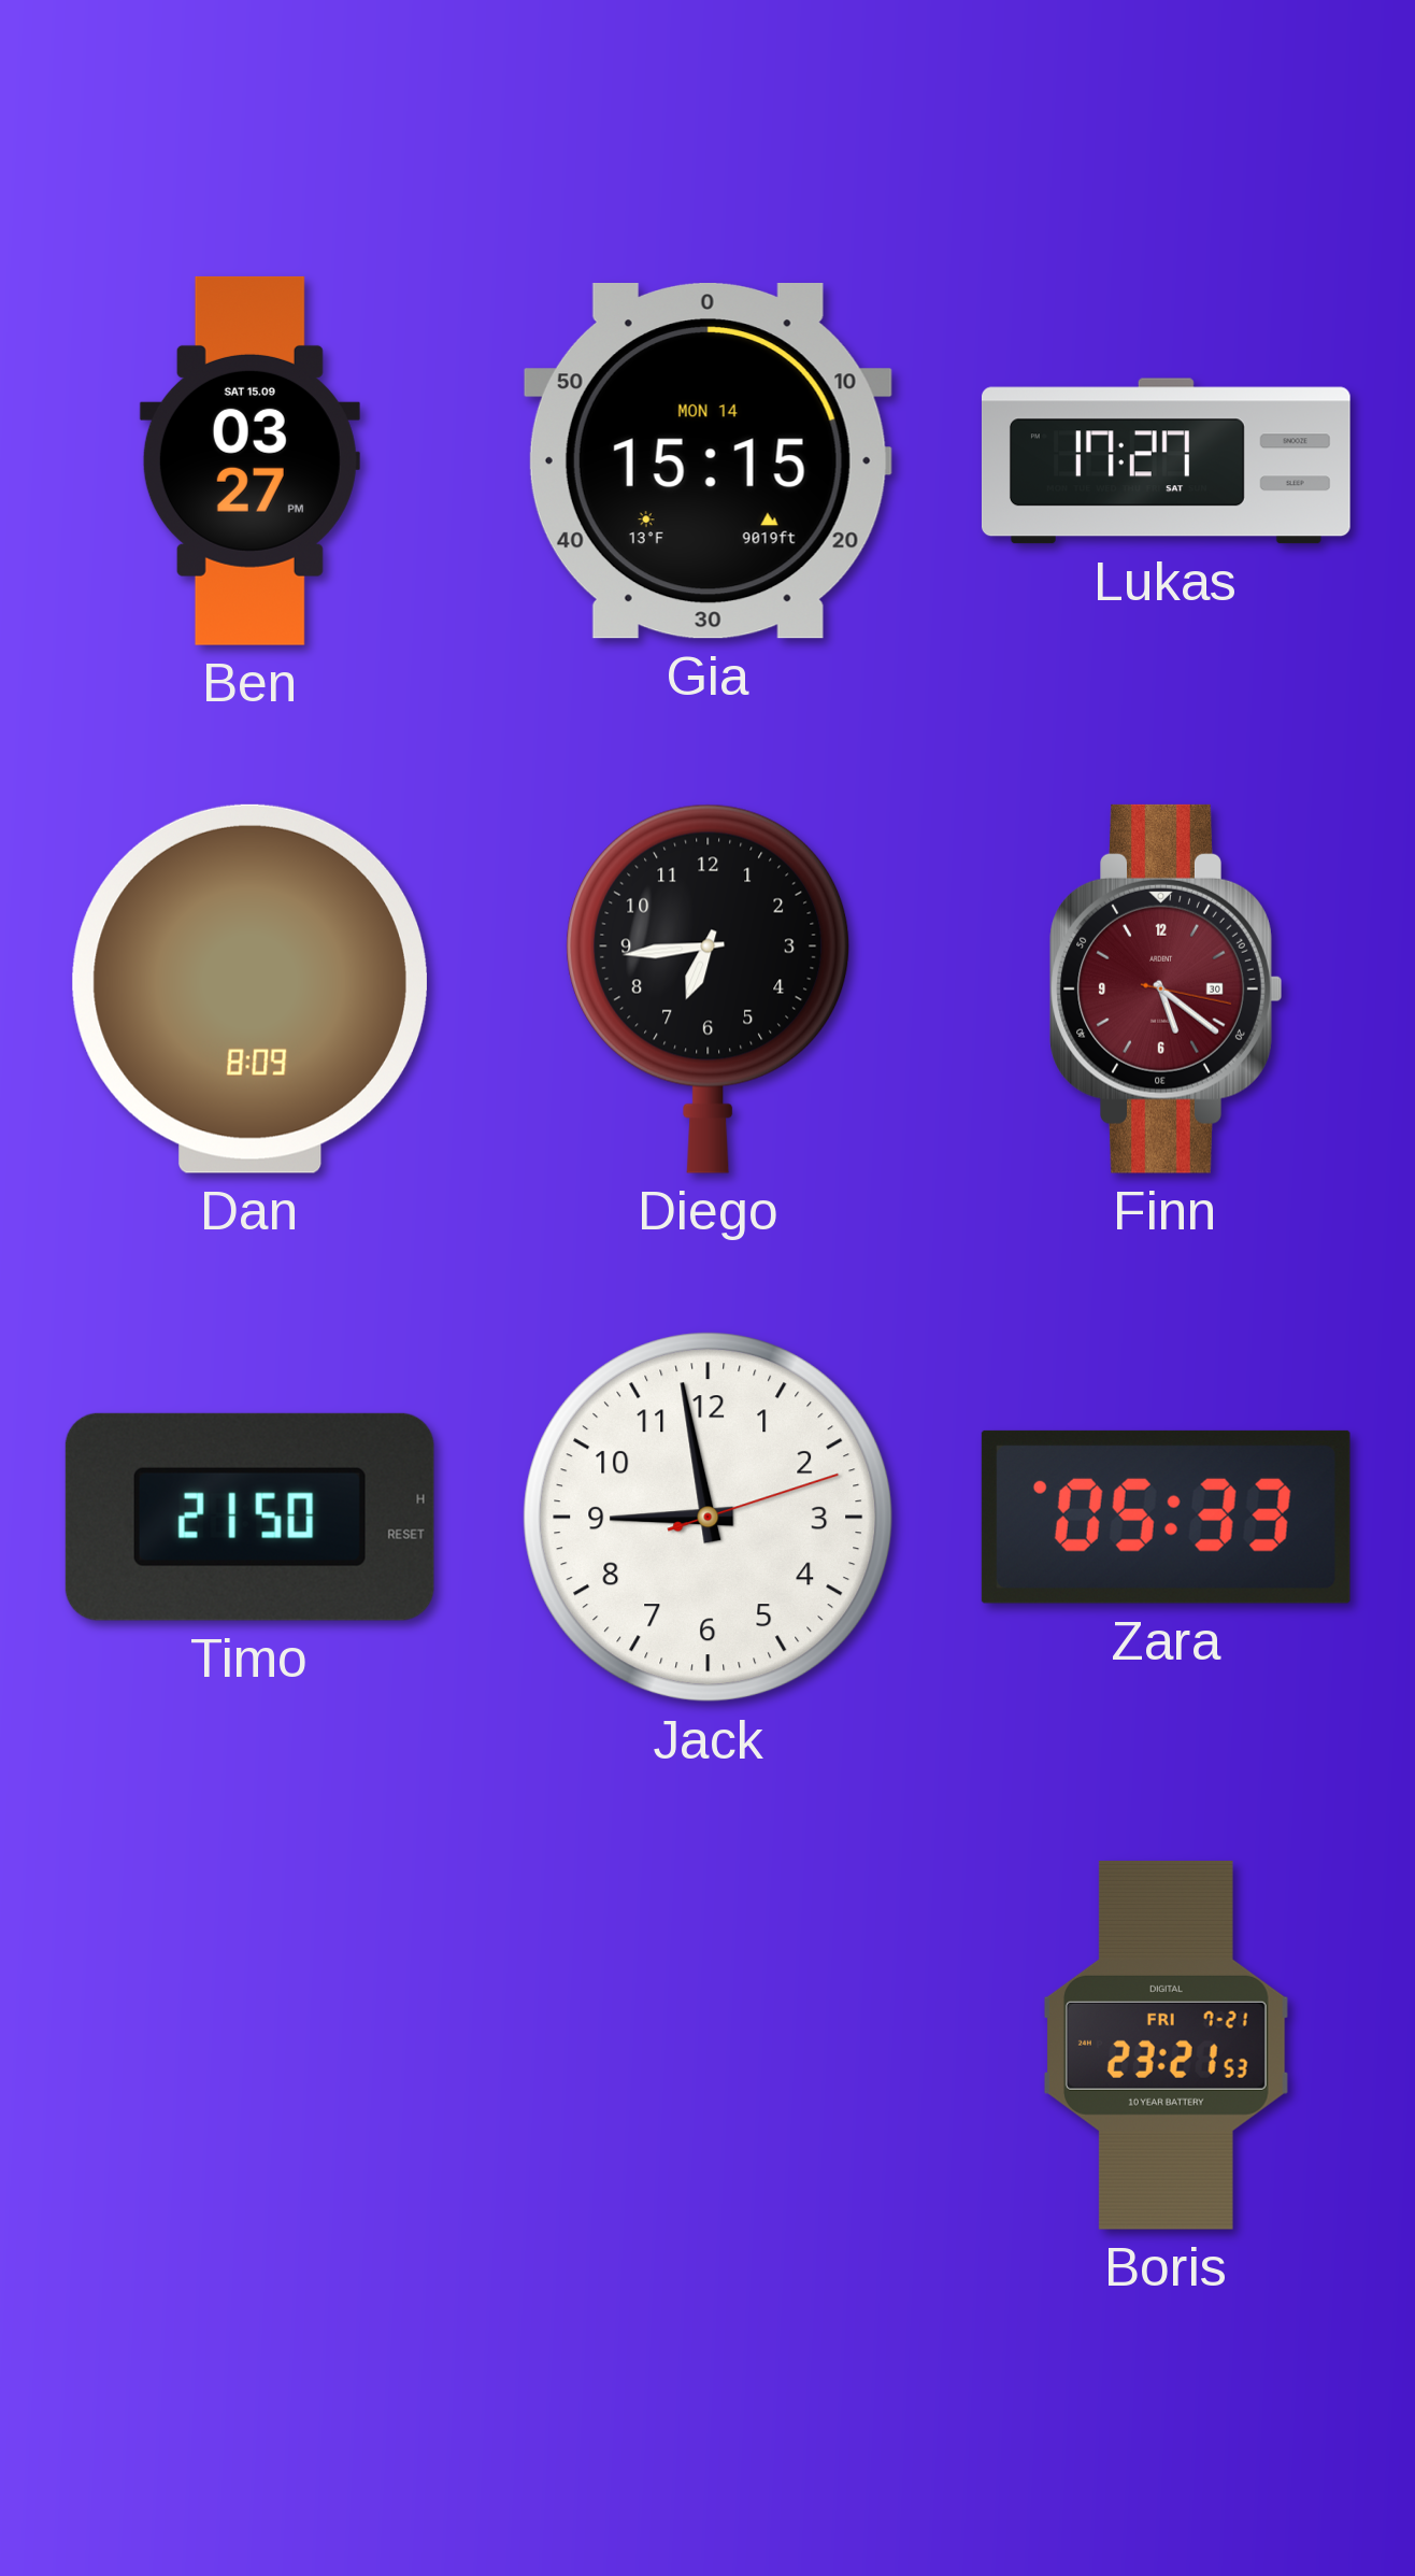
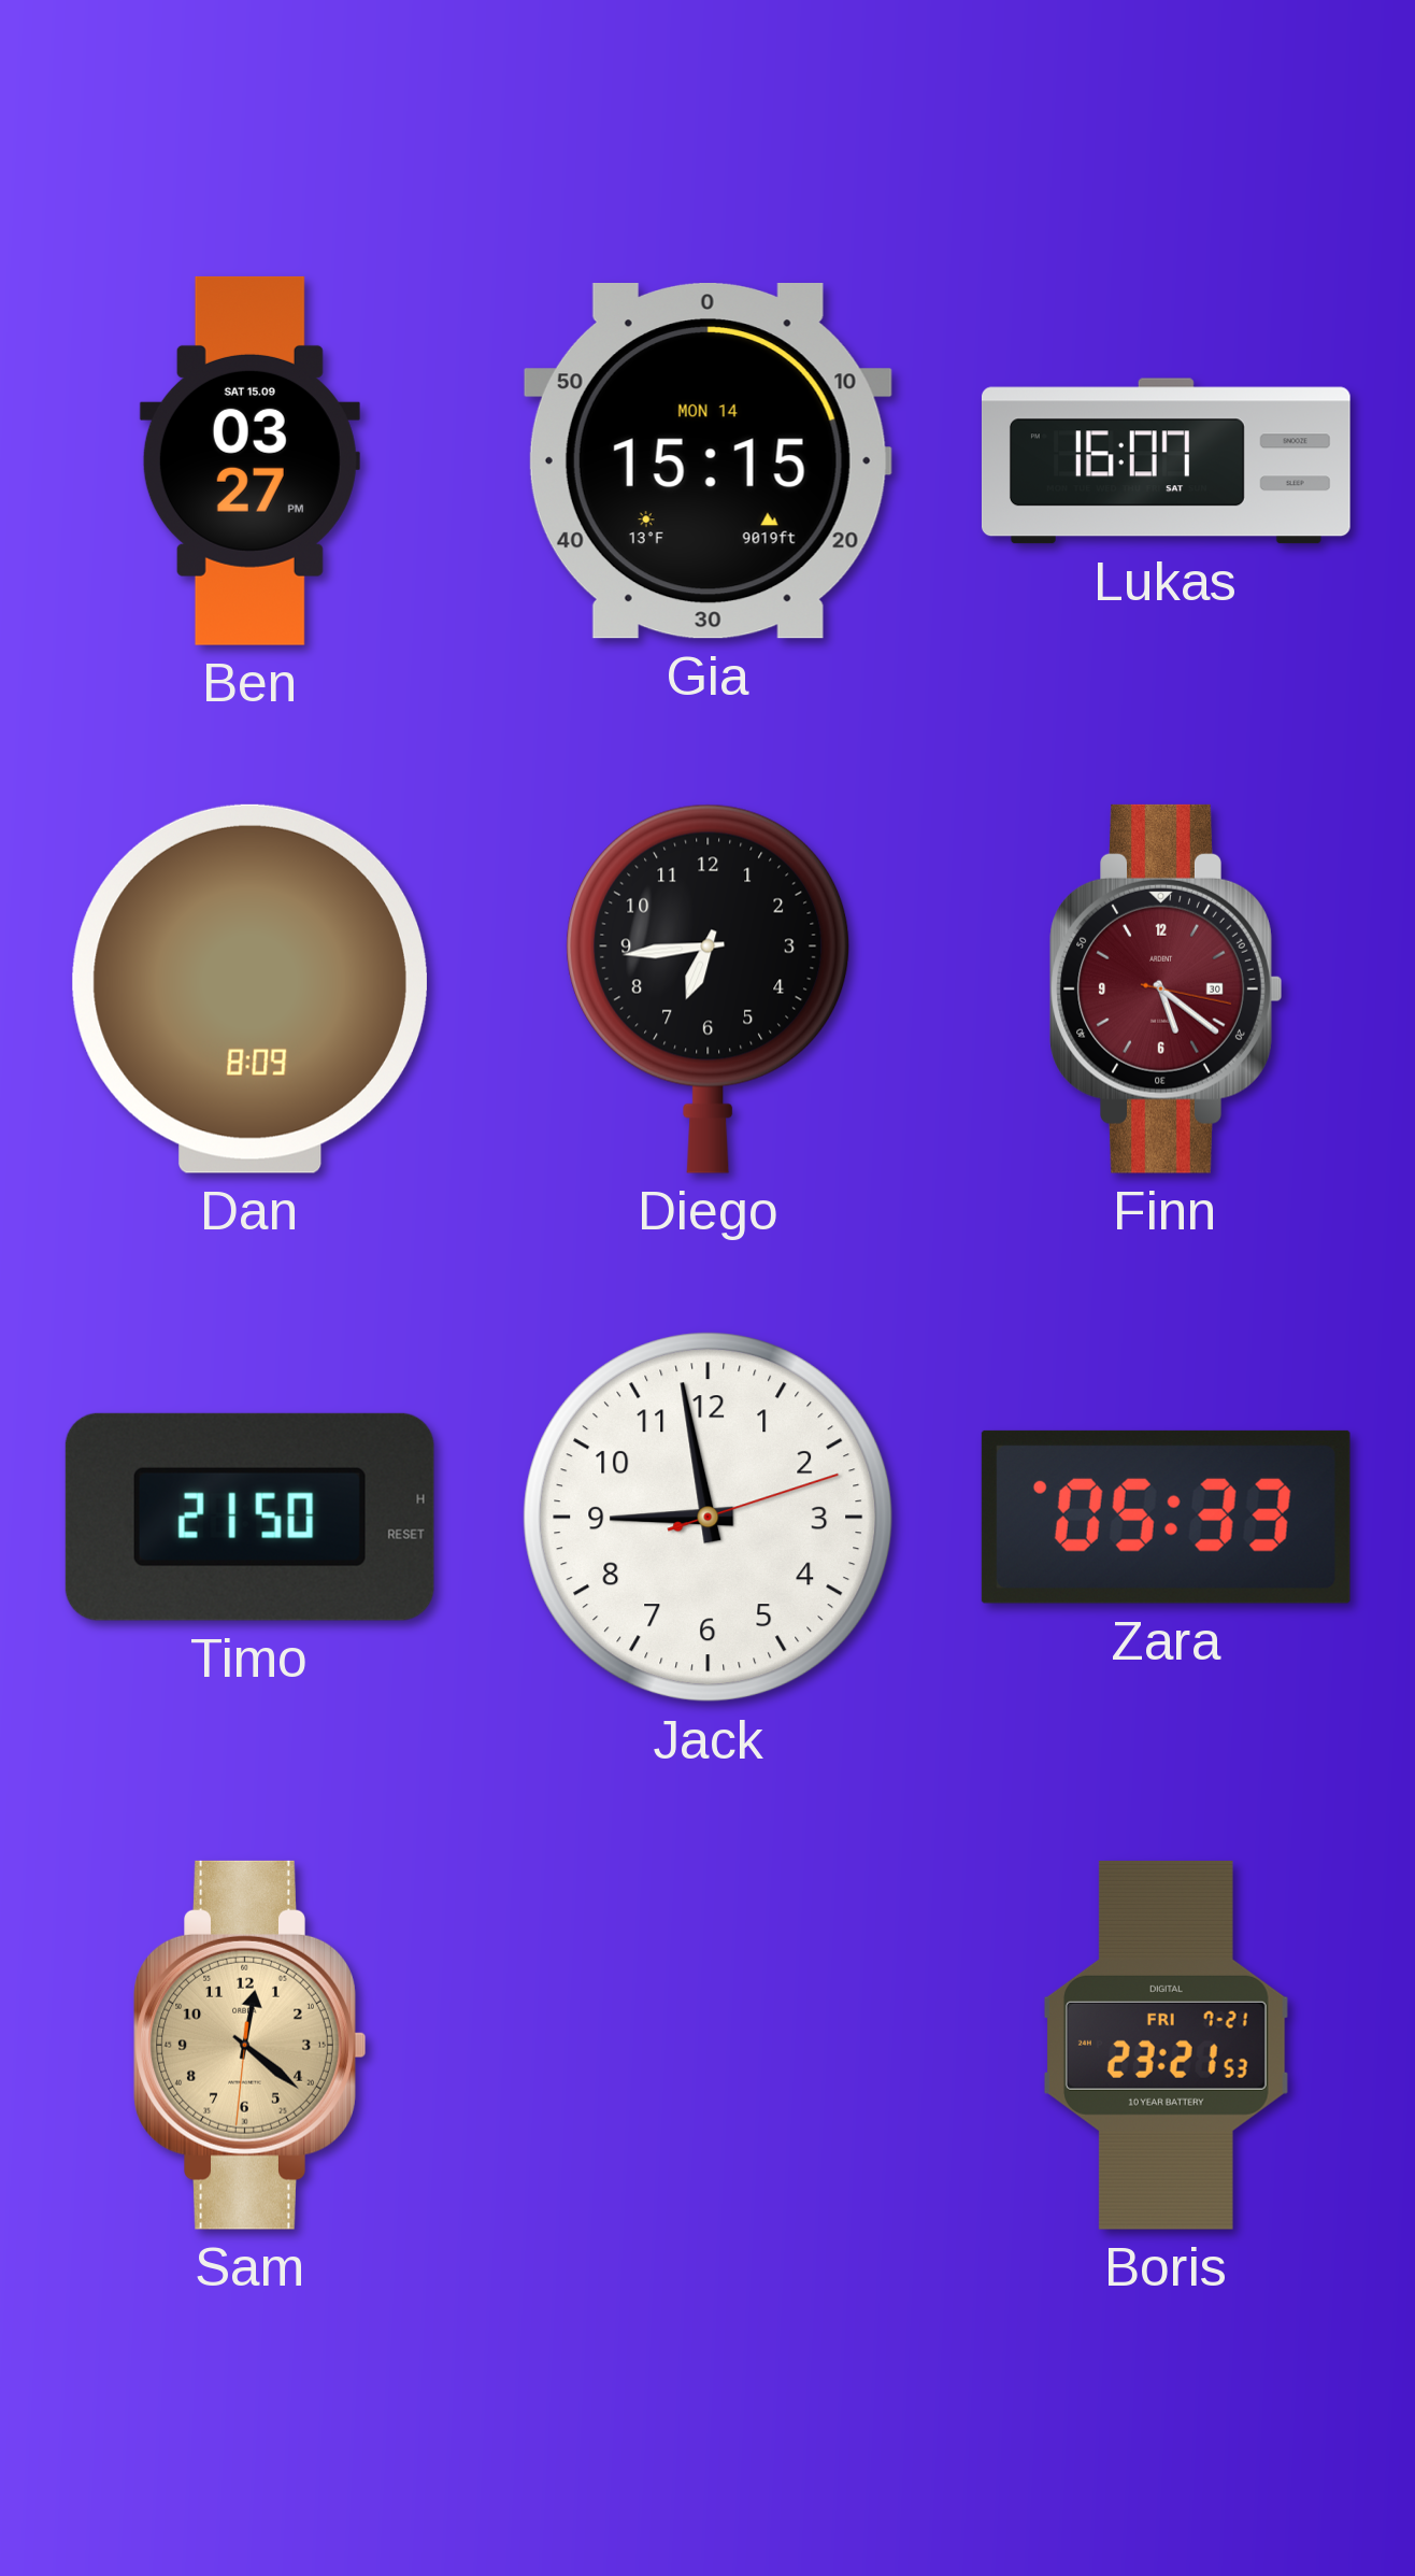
Lukas: 17:27 -> 16:07 (1166, 461)
Sam: none -> 12:21 (251, 2045)
